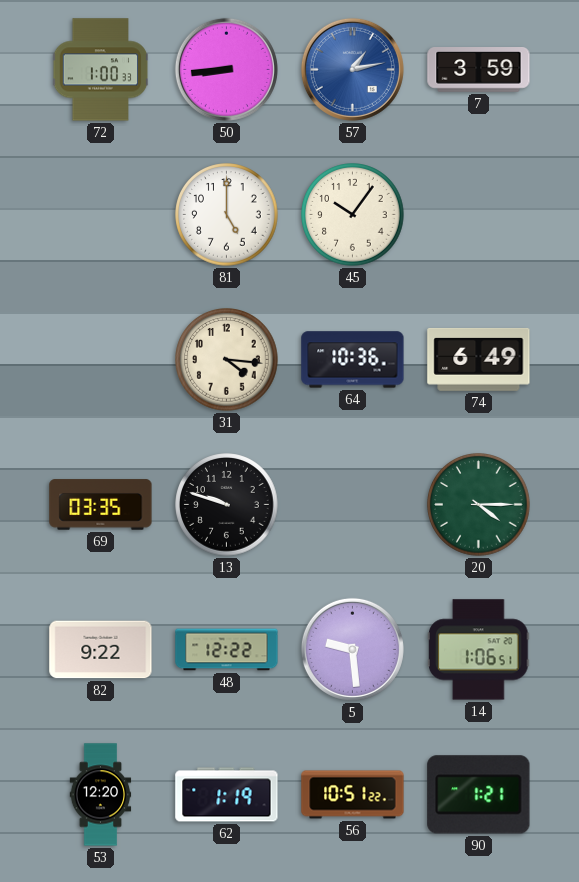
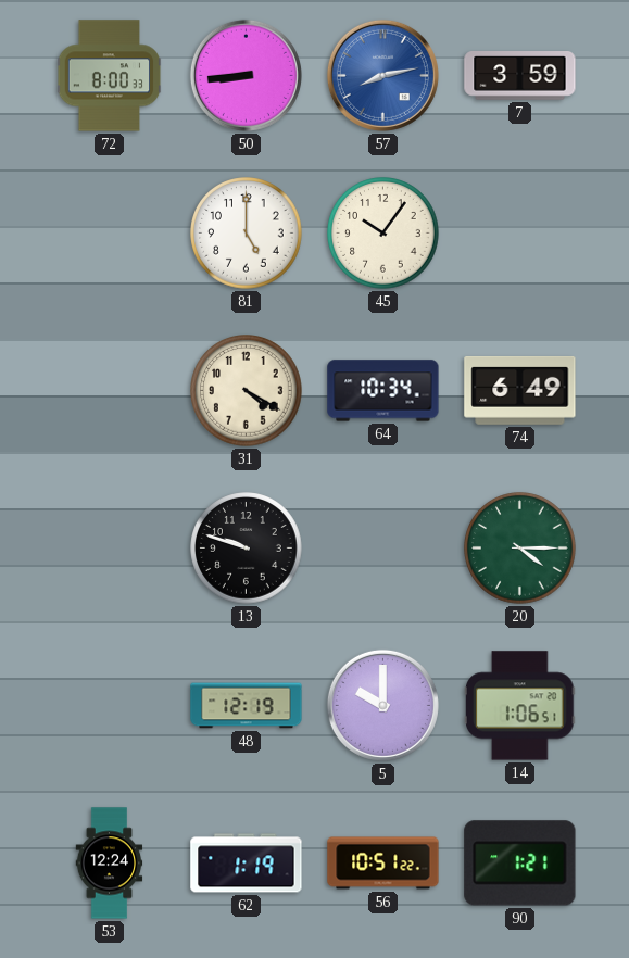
72: 1:00 -> 8:00 (110, 76)
57: 1:13 -> 8:13 (382, 75)
31: 4:16 -> 4:20 (247, 391)
64: 10:36 -> 10:34 (383, 391)
69: 03:35 -> none (101, 505)
82: 9:22 -> none (101, 650)
48: 12:22 -> 12:19 (247, 706)
5: 9:29 -> 10:00 (382, 705)
53: 12:20 -> 12:24 (110, 864)
